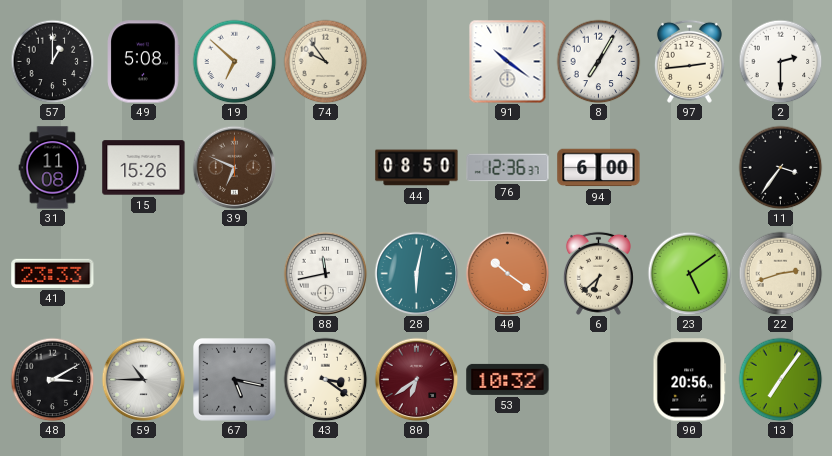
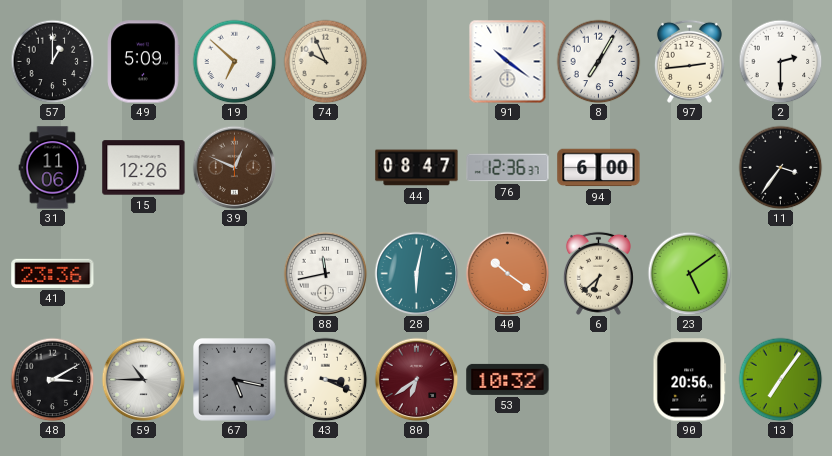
49: 5:08 -> 5:09 (144, 62)
74: 9:54 -> 9:56 (325, 61)
31: 11:08 -> 11:06 (53, 168)
15: 15:26 -> 12:26 (144, 168)
39: 6:49 -> 12:49 (234, 167)
44: 08:50 -> 08:47 (417, 168)
41: 23:33 -> 23:36 (53, 273)
22: 2:42 -> none (780, 273)
43: 3:21 -> 3:19 (325, 379)
